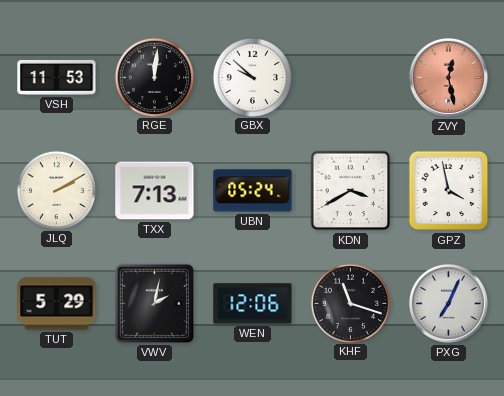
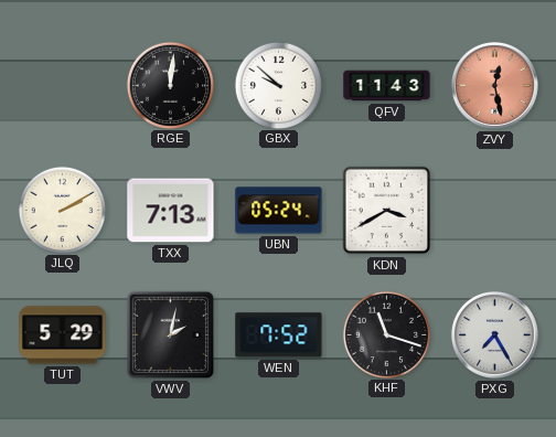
VSH: 11:53 -> none (57, 77)
QFV: none -> 11:43 (387, 86)
GPZ: 3:58 -> none (449, 191)
WEN: 12:06 -> 7:52 (279, 335)
PXG: 7:04 -> 7:25 (494, 334)
